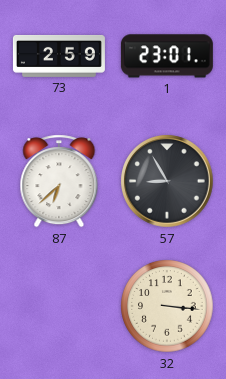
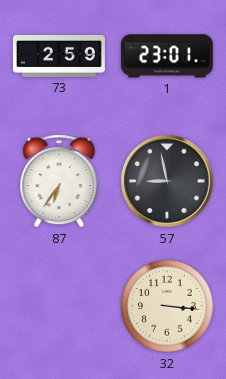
87: 6:38 -> 6:36 (59, 181)
57: 8:55 -> 8:58 (167, 181)
